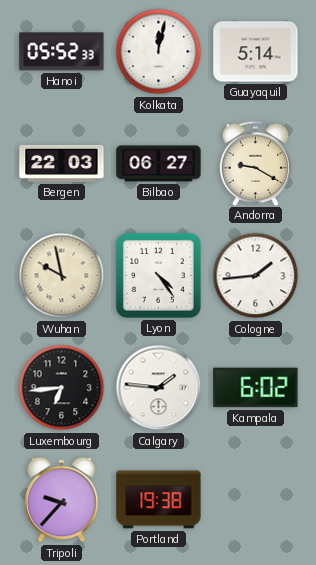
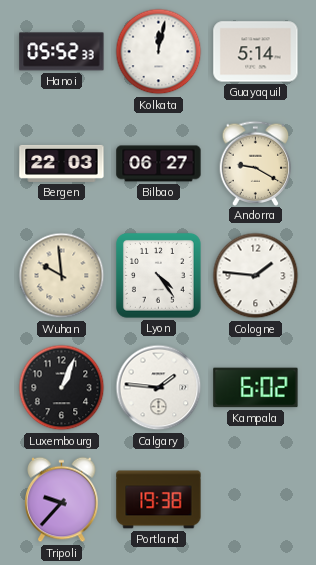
Wuhan: 9:58 -> 9:59 (62, 276)
Cologne: 1:44 -> 1:46 (256, 276)
Luxembourg: 6:44 -> 1:04 (62, 388)
